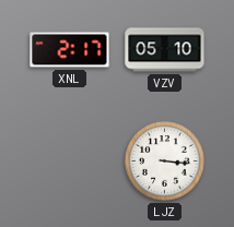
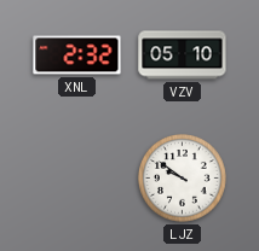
XNL: 2:17 -> 2:32 (77, 56)
LJZ: 3:16 -> 9:51 (183, 179)
